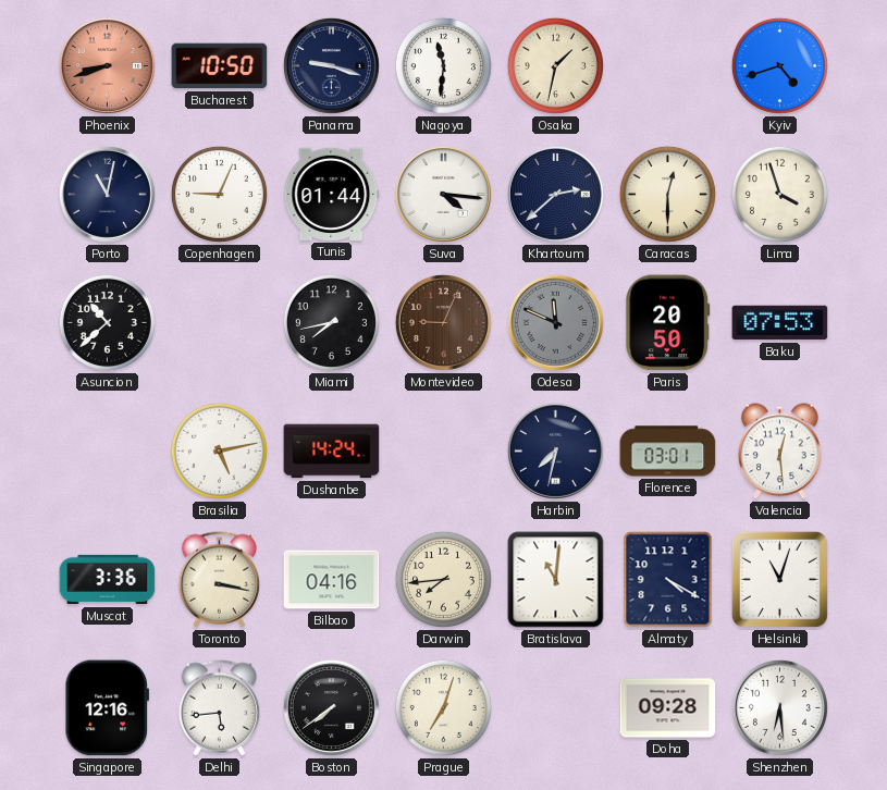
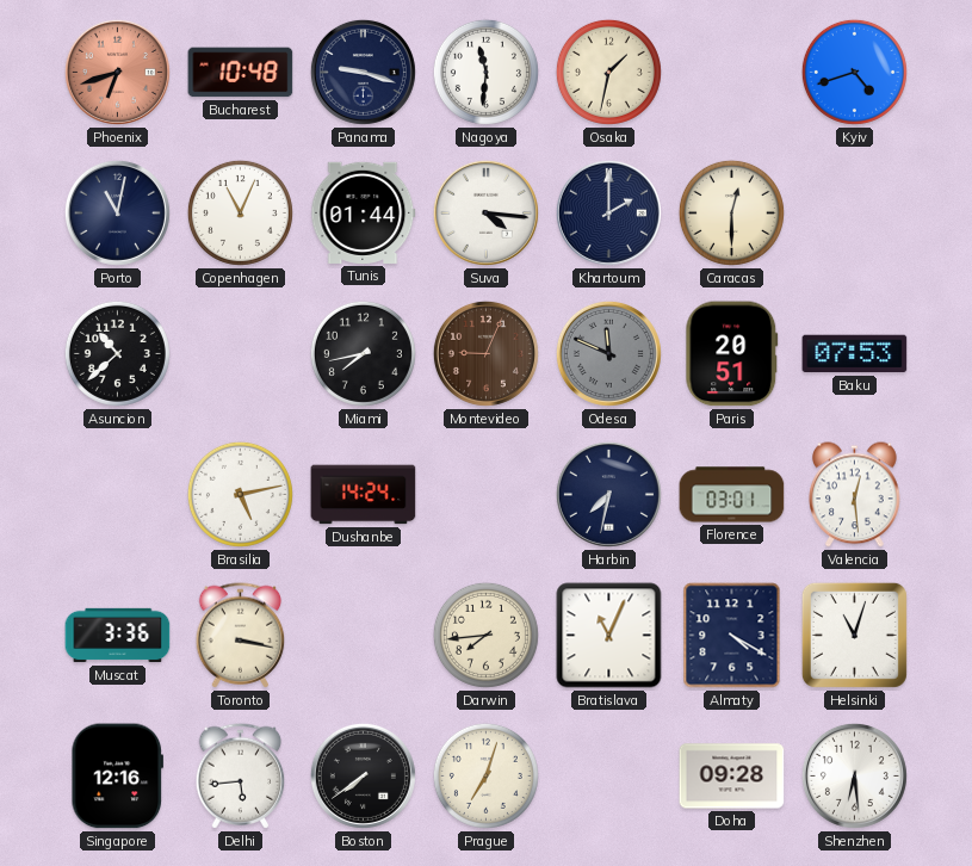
Phoenix: 8:42 -> 6:42 (117, 72)
Bucharest: 10:50 -> 10:48 (241, 73)
Copenhagen: 9:04 -> 11:04 (240, 212)
Khartoum: 2:38 -> 2:00 (608, 212)
Lima: 3:57 -> none (779, 194)
Paris: 20:50 -> 20:51 (732, 354)
Bilbao: 04:16 -> none (332, 580)
Bratislava: 11:01 -> 11:04 (609, 636)
